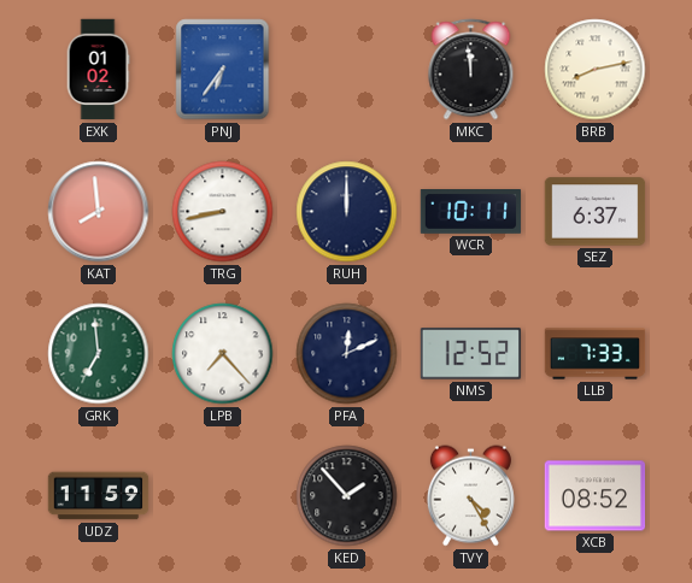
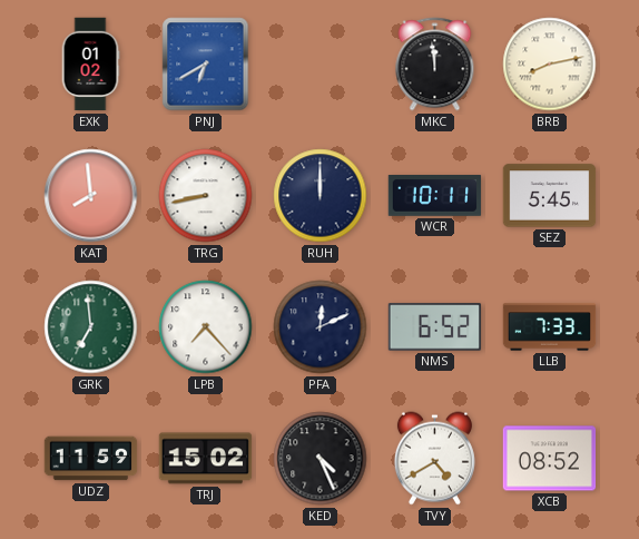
PNJ: 6:36 -> 6:40 (206, 65)
SEZ: 6:37 -> 5:45 (550, 196)
NMS: 12:52 -> 6:52 (435, 327)
TRJ: none -> 15:02 (206, 459)
KED: 1:53 -> 4:26 (321, 459)
TVY: 4:25 -> 4:40 (434, 459)
